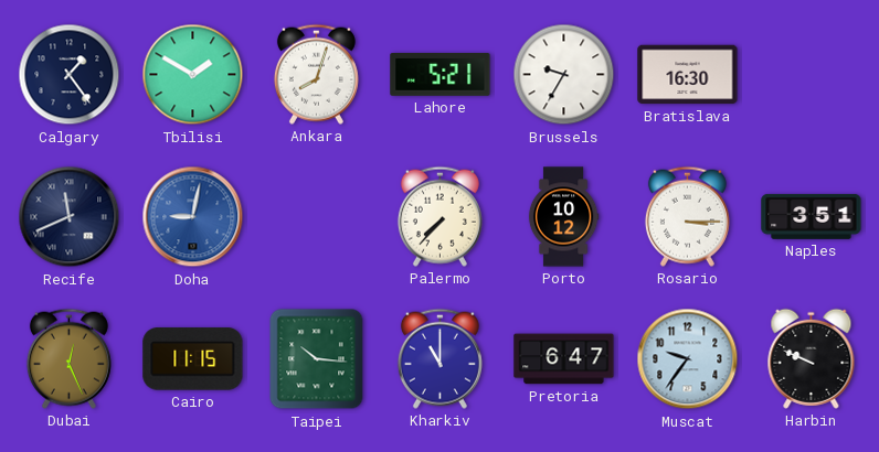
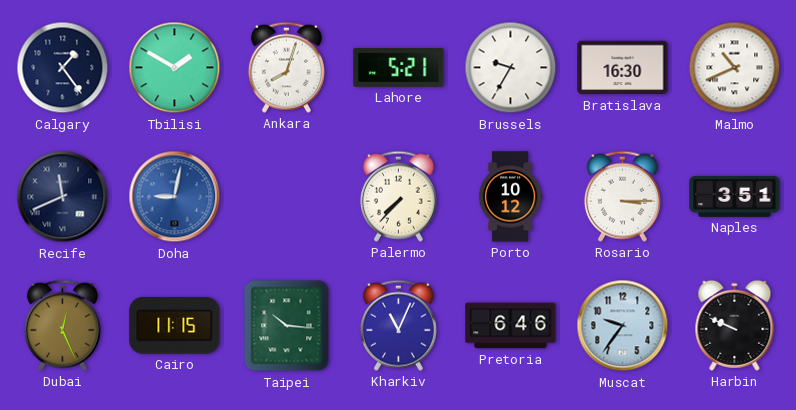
Malmo: none -> 10:41 (735, 68)
Kharkiv: 11:00 -> 11:04 (398, 325)
Pretoria: 6:47 -> 6:46 (511, 326)
